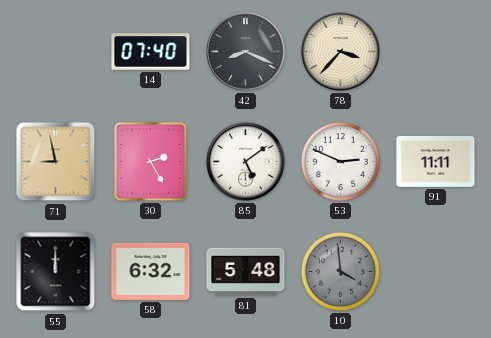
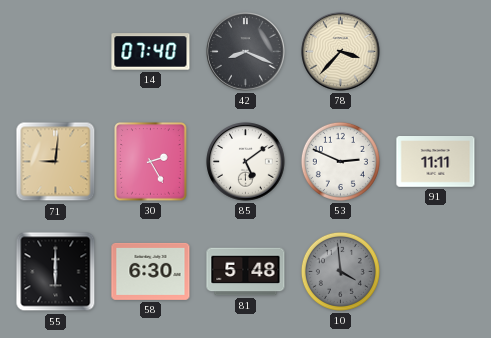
71: 8:58 -> 9:01 (56, 162)
55: 12:00 -> 6:00 (56, 272)
58: 6:32 -> 6:30 (151, 271)
